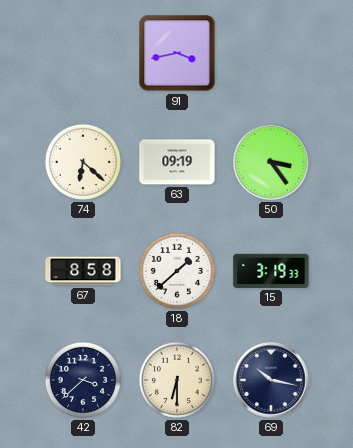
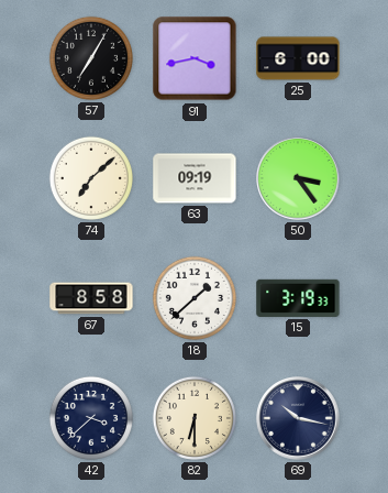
57: none -> 7:05 (91, 58)
25: none -> 6:00 (298, 58)
74: 6:22 -> 7:08 (91, 178)
